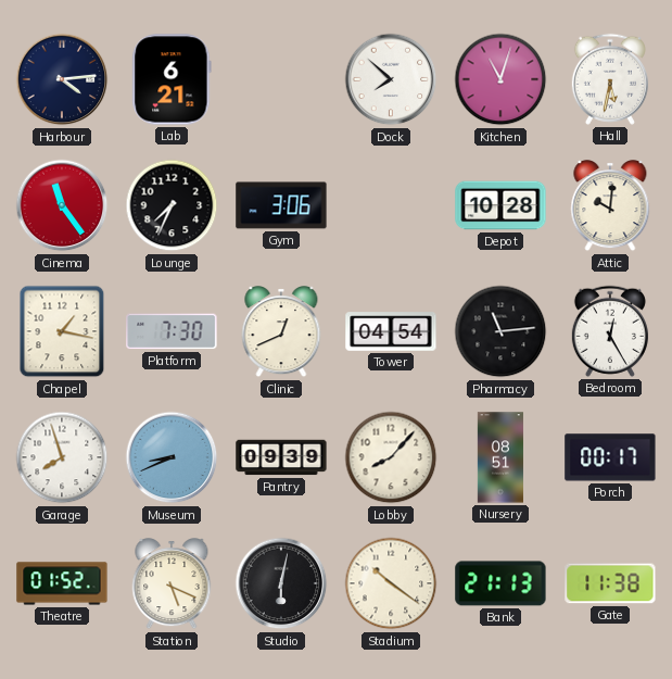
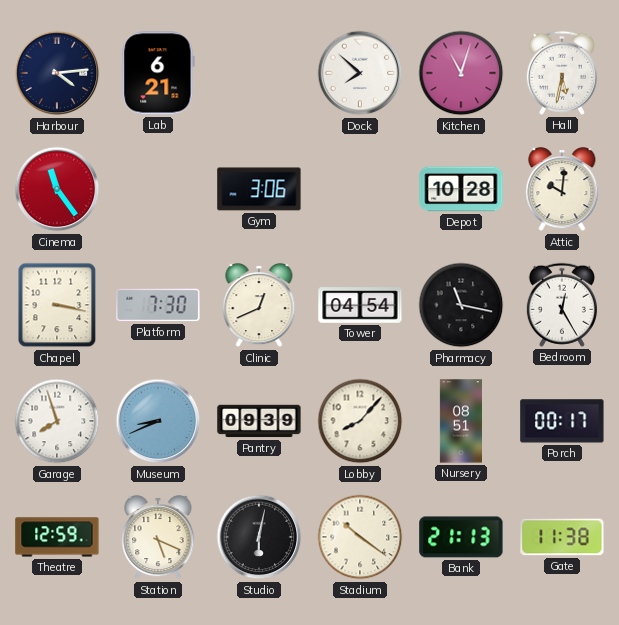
Lounge: 7:34 -> none (172, 205)
Chapel: 1:17 -> 3:17 (57, 305)
Pharmacy: 11:14 -> 11:17 (461, 305)
Theatre: 01:52 -> 12:59 (57, 537)
